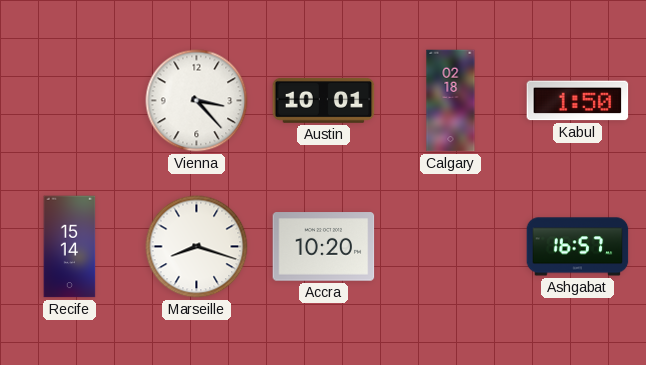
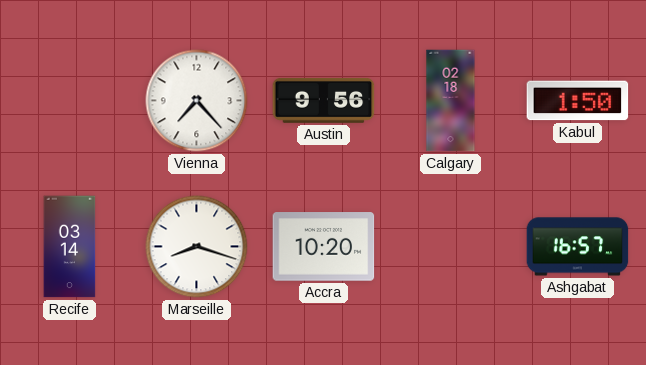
Vienna: 3:23 -> 7:23 (197, 101)
Austin: 10:01 -> 9:56 (324, 101)
Recife: 15:14 -> 03:14 (70, 247)
